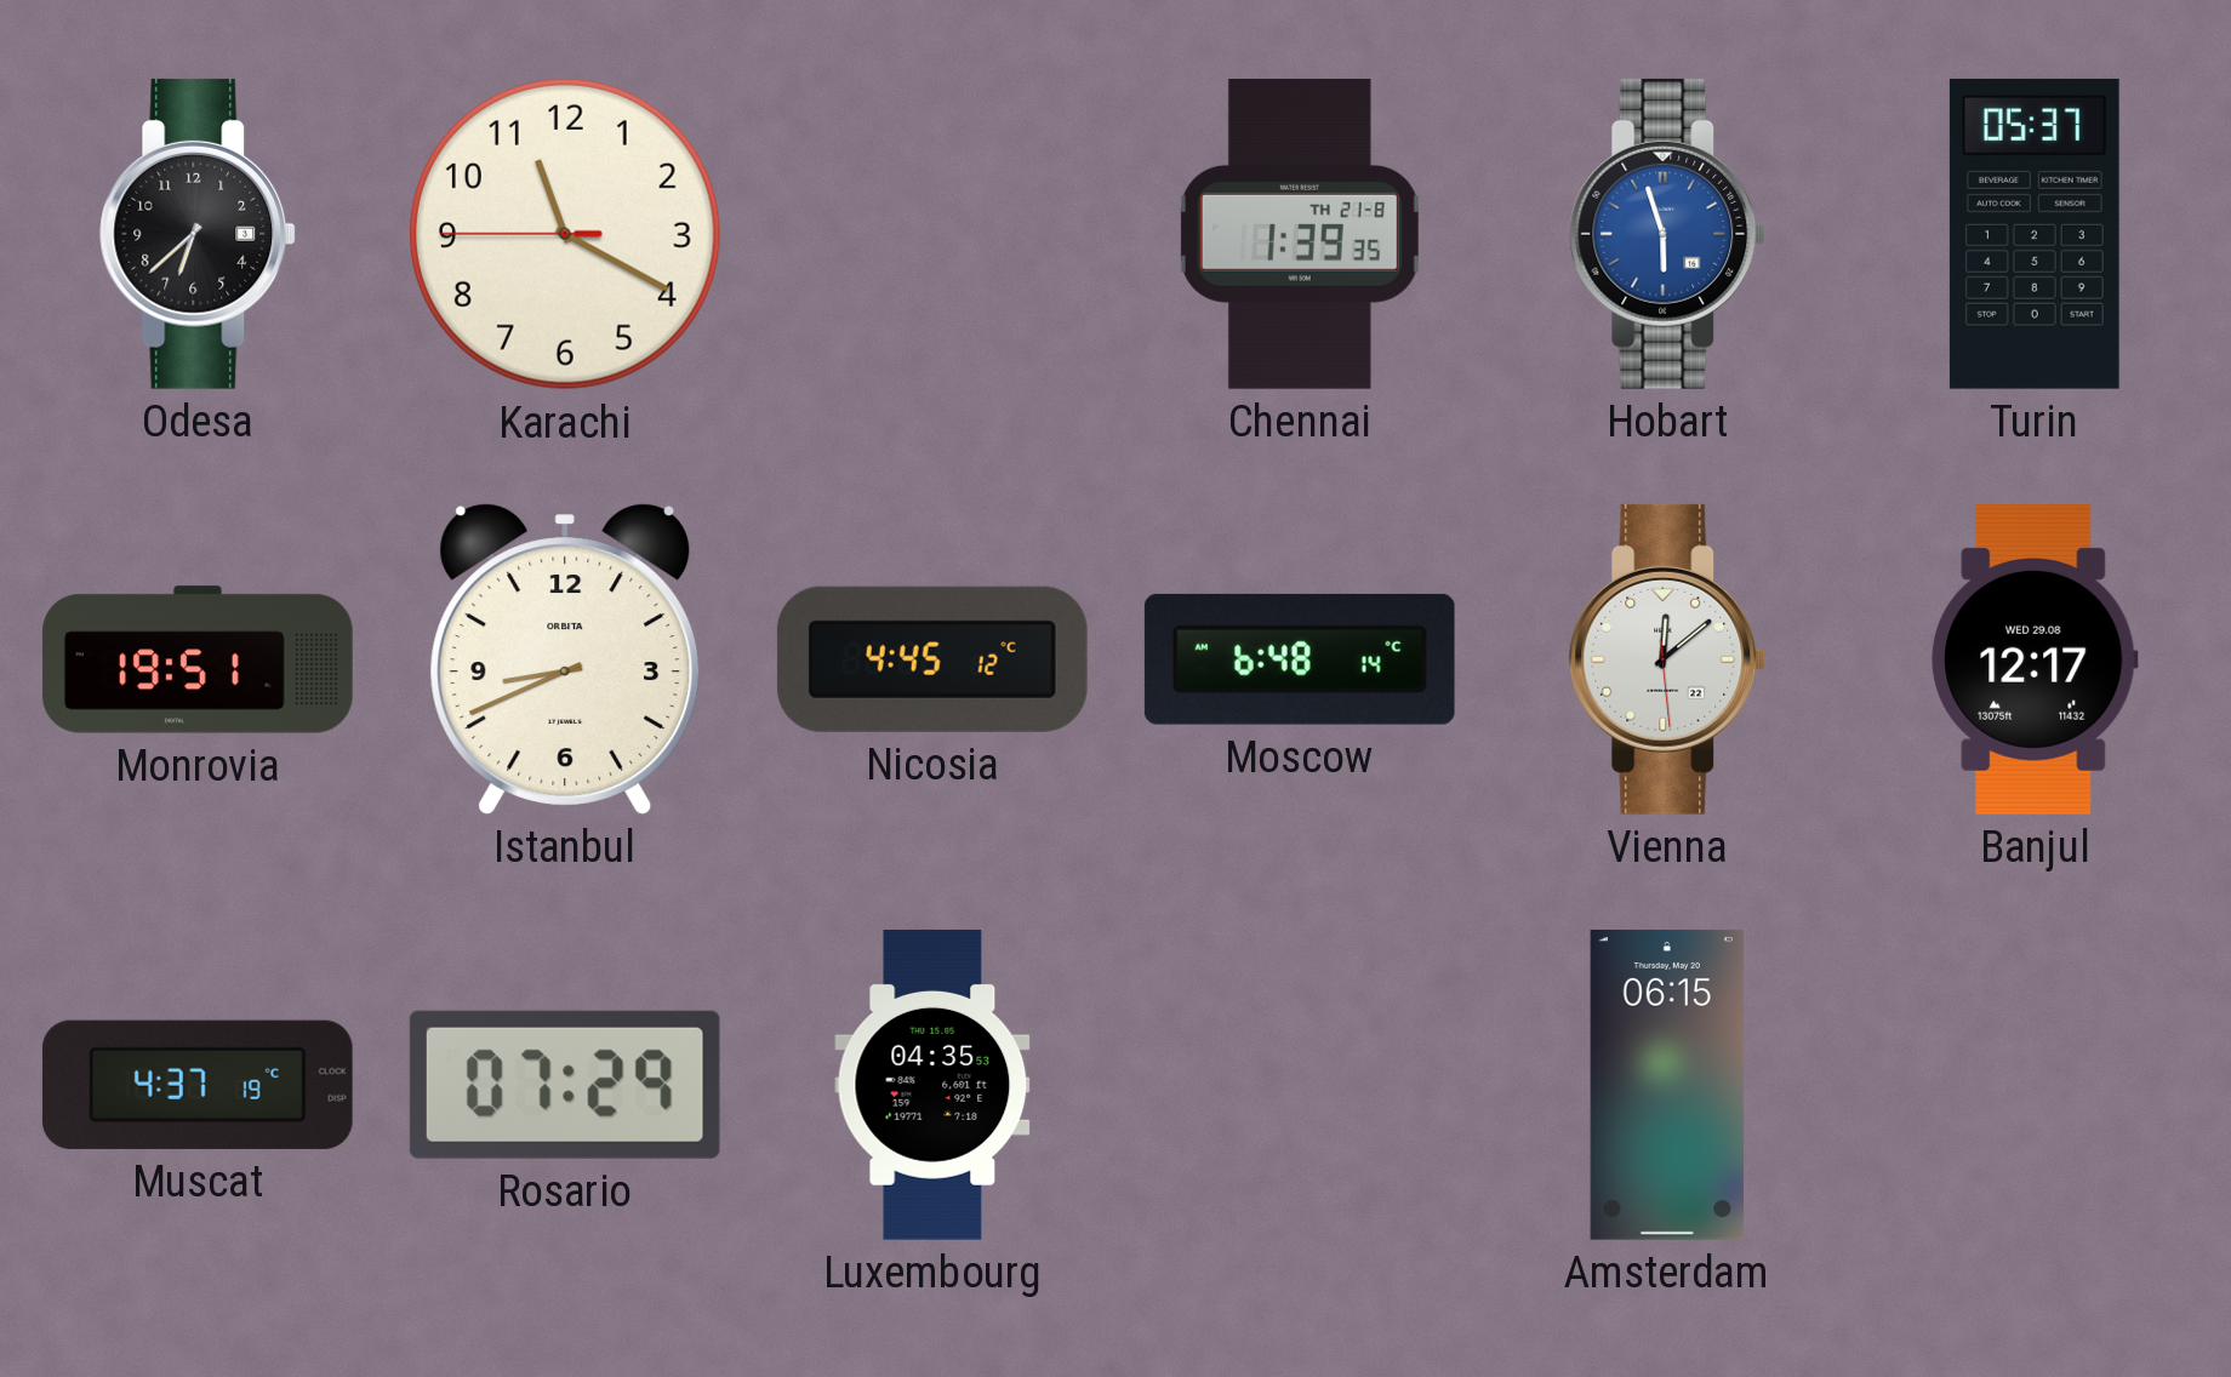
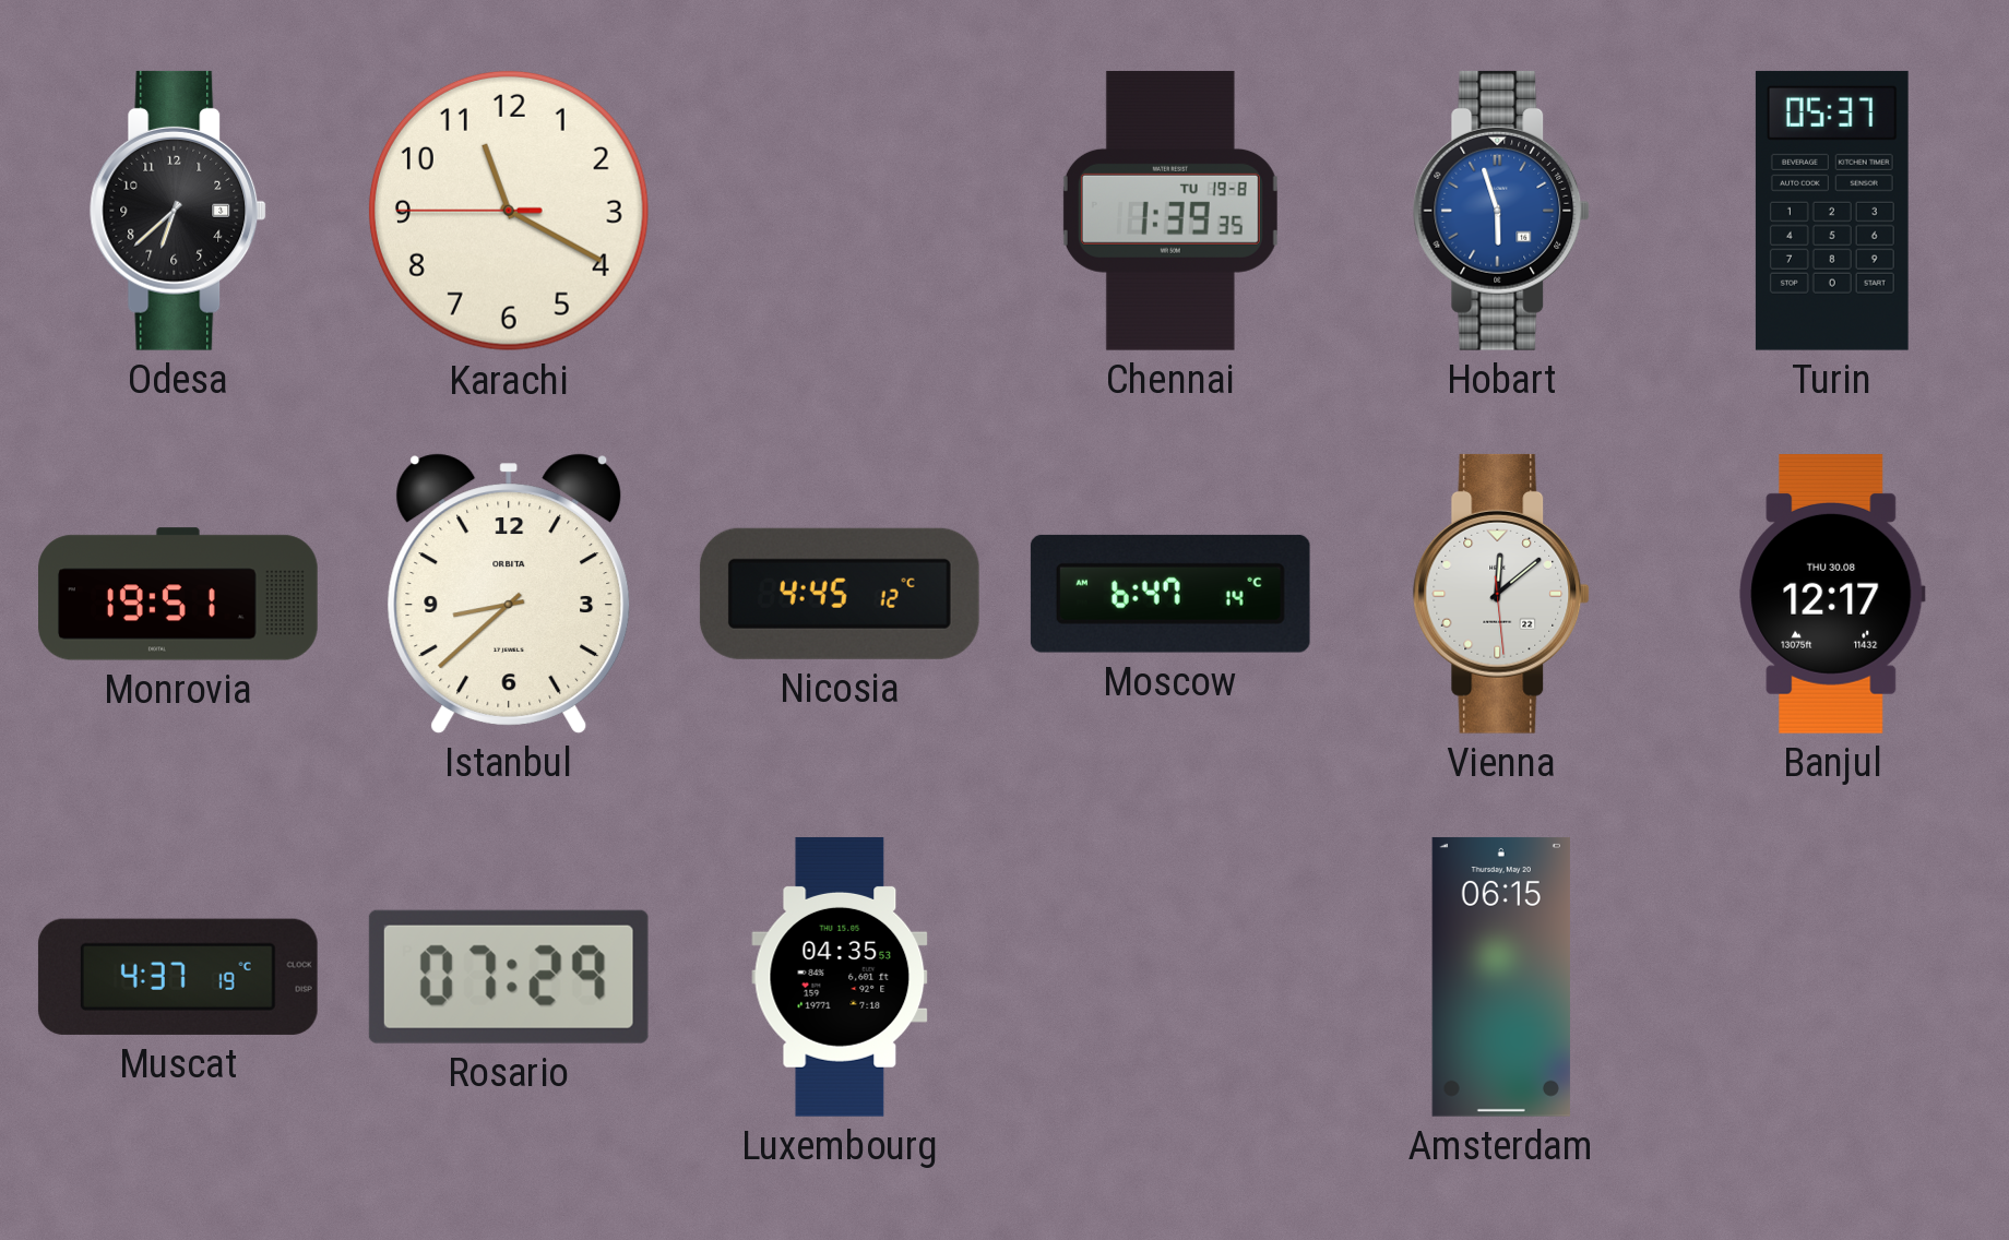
Chennai date: TH 21-8 -> TU 19-8 (1170, 211)
Istanbul: 8:41 -> 8:38 (509, 594)
Moscow: 6:48 -> 6:47 (1170, 594)
Banjul date: WED 29.08 -> THU 30.08 (1832, 594)
